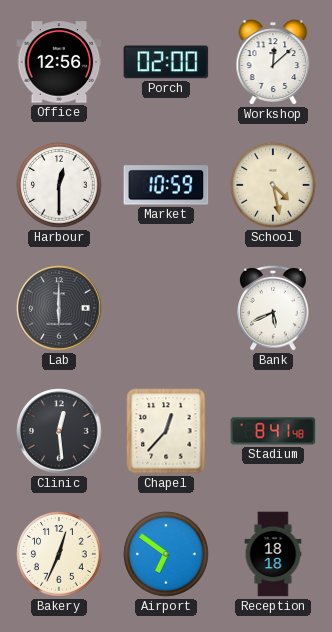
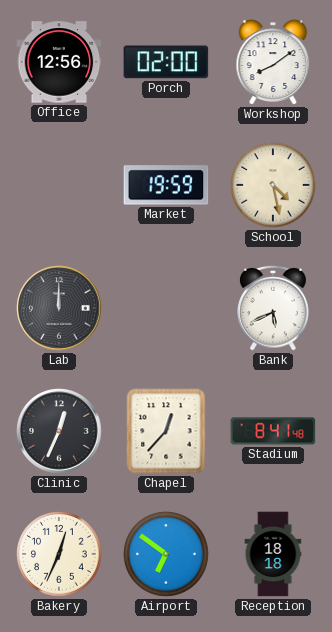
Workshop: 12:08 -> 8:09 (273, 62)
Harbour: 12:30 -> none (59, 185)
Market: 10:59 -> 19:59 (166, 185)
Lab: 6:00 -> 12:00 (59, 308)
Clinic: 12:29 -> 12:34 (59, 431)
